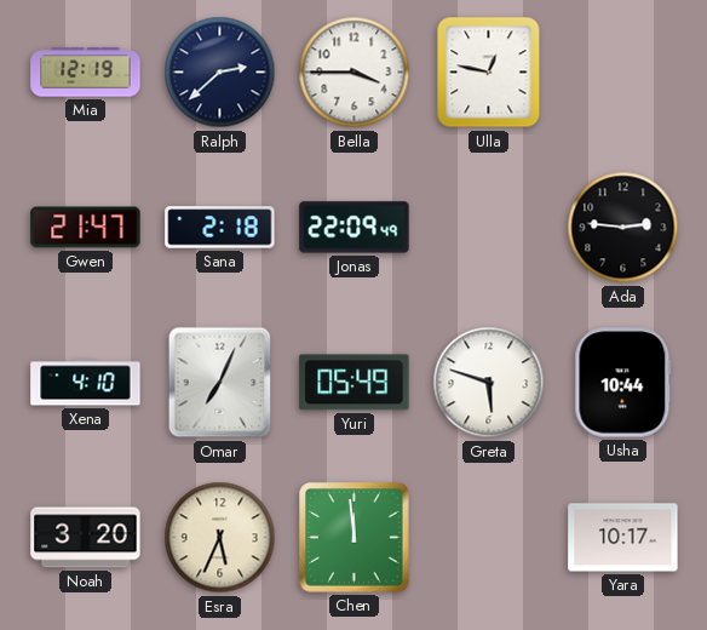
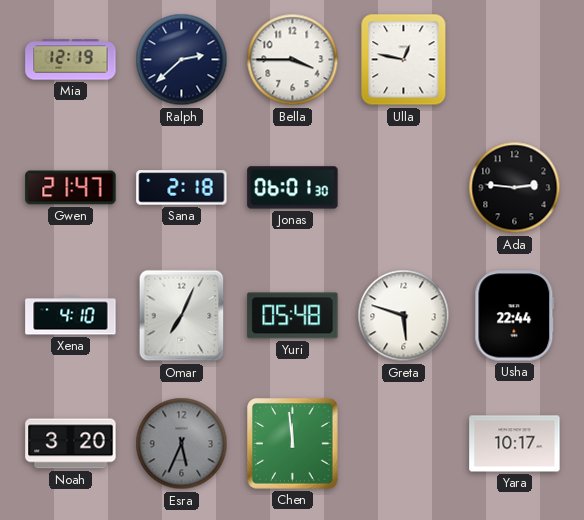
Jonas: 22:09 -> 06:01 (293, 188)
Yuri: 05:49 -> 05:48 (293, 316)
Usha: 10:44 -> 22:44 (515, 316)
Esra dial: cream -> grey (182, 444)
